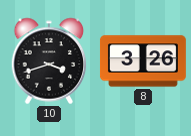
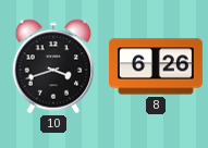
8: 3:26 -> 6:26 (156, 66)
